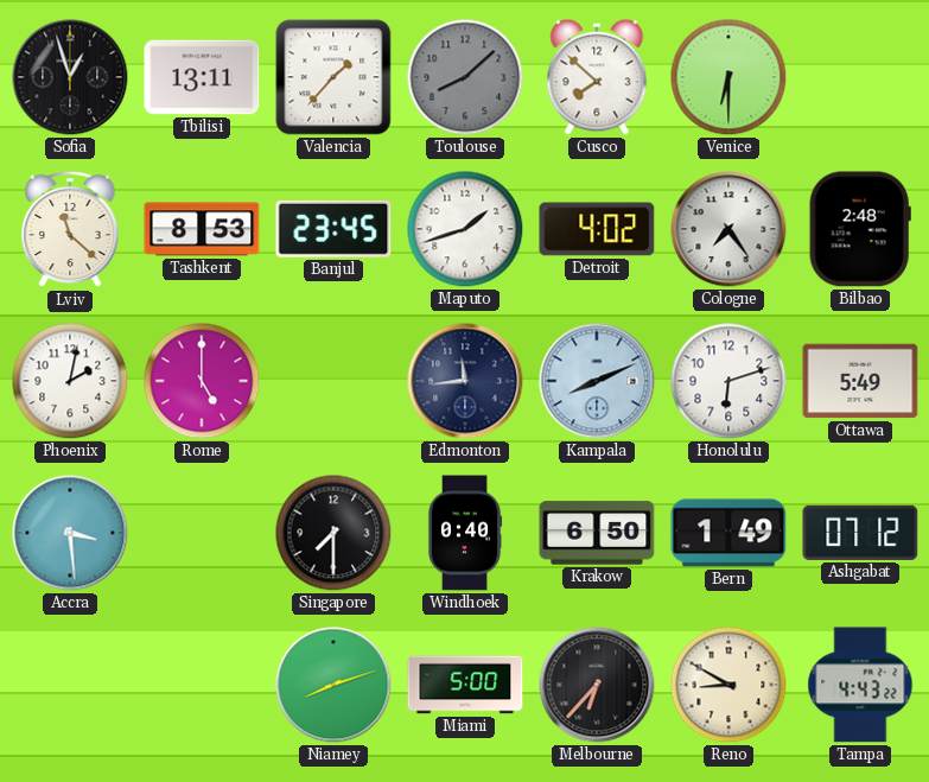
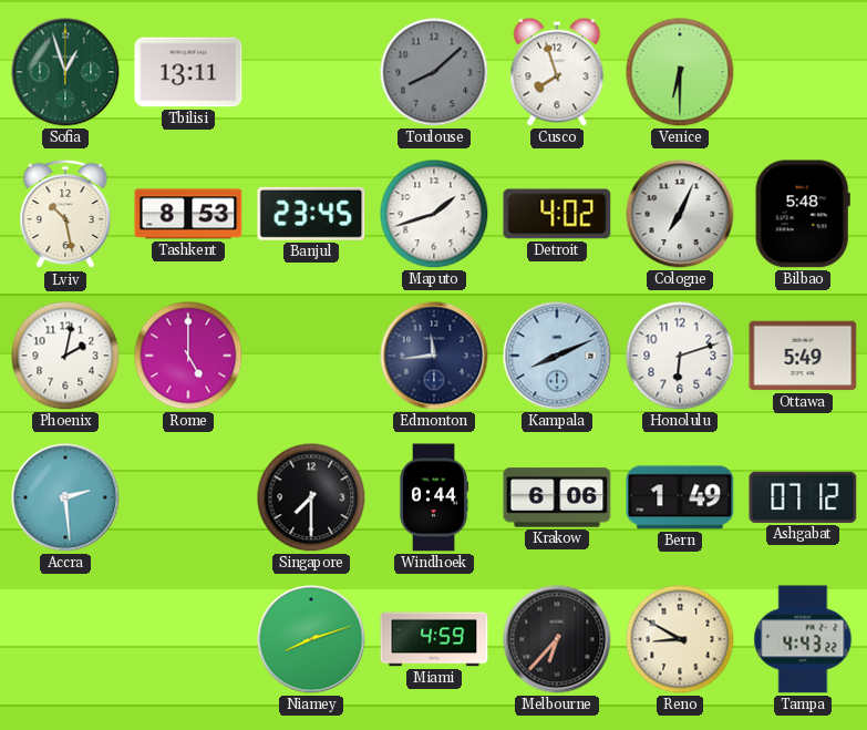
Sofia dial: black -> green (65, 72)
Valencia: 1:37 -> none (333, 77)
Cusco: 7:52 -> 7:57 (557, 72)
Lviv: 11:22 -> 10:28 (65, 214)
Cologne: 7:24 -> 7:04 (680, 214)
Bilbao: 2:48 -> 5:48 (803, 214)
Accra: 3:29 -> 2:29 (65, 497)
Windhoek: 0:40 -> 0:44 (434, 497)
Krakow: 6:50 -> 6:06 (557, 497)
Miami: 5:00 -> 4:59 (434, 639)
